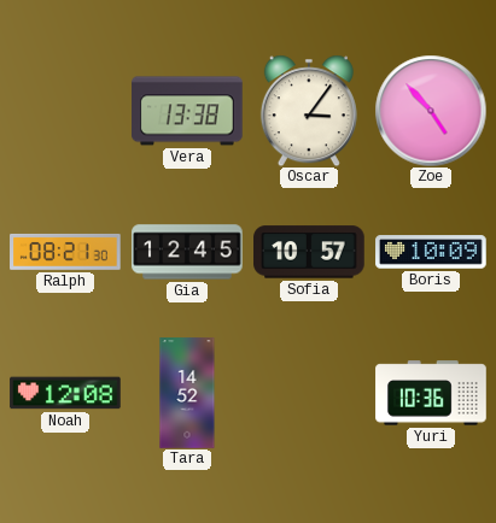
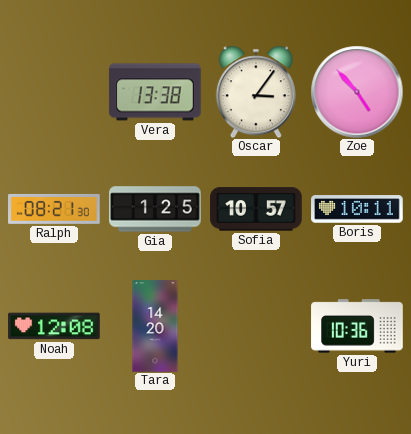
Gia: 12:45 -> 1:25 (155, 209)
Boris: 10:09 -> 10:11 (357, 209)
Tara: 14:52 -> 14:20 (155, 326)
